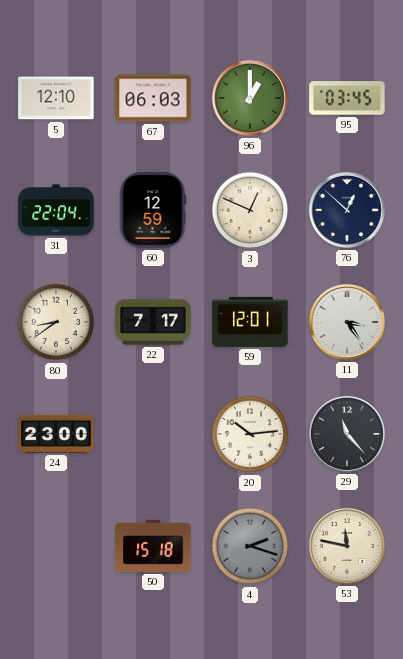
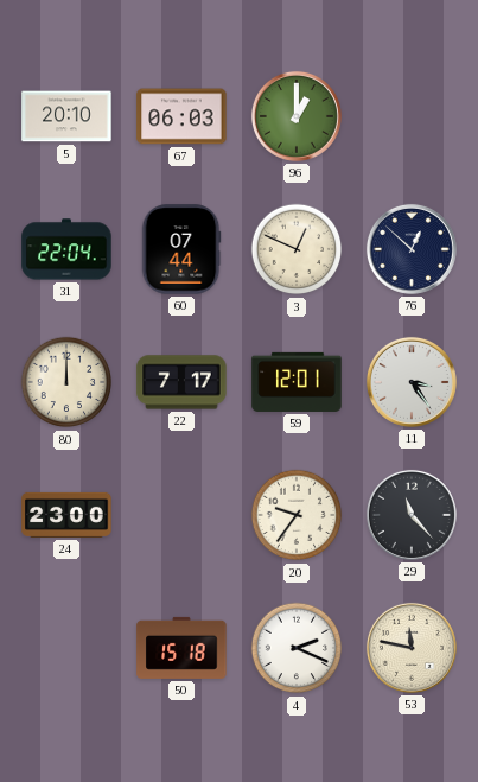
5: 12:10 -> 20:10 (66, 116)
95: 03:45 -> none (347, 98)
60: 12:59 -> 07:44 (181, 249)
80: 8:39 -> 12:00 (66, 382)
20: 10:14 -> 9:36 (297, 515)
4: 2:18 -> 2:19 (297, 648)
4 dial: grey -> white (297, 648)
